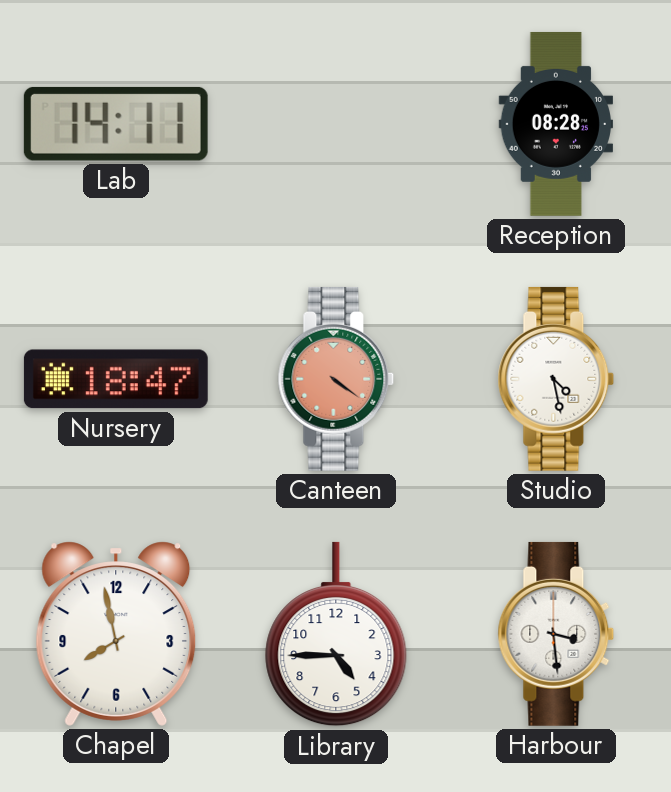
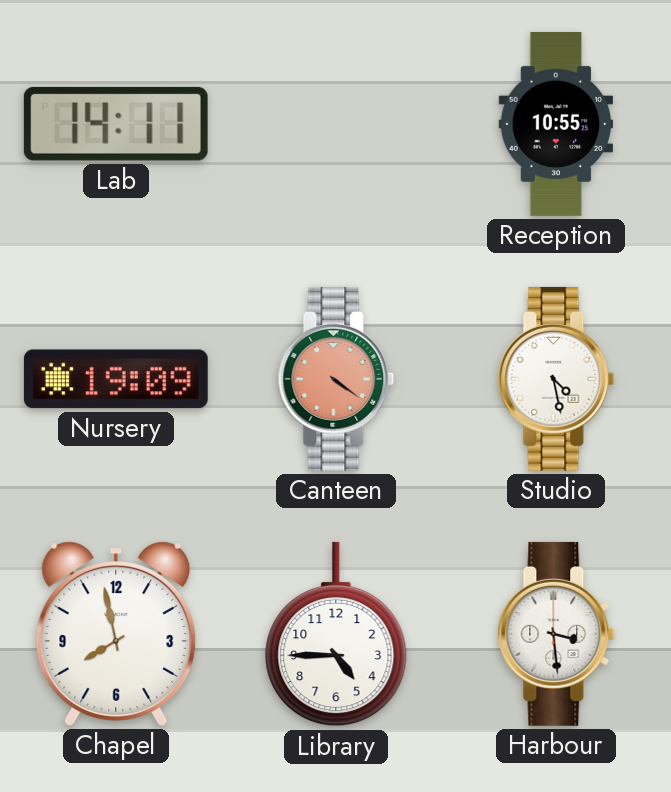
Reception: 08:28 -> 10:55 (555, 124)
Nursery: 18:47 -> 19:09 (116, 379)
